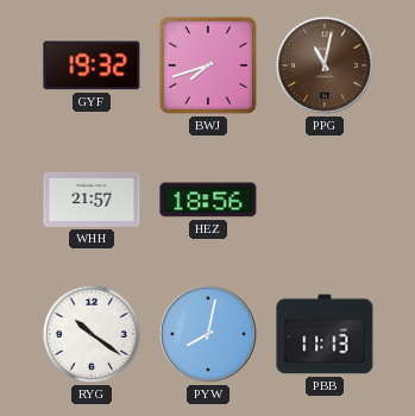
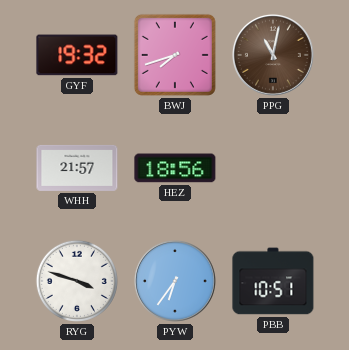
RYG: 10:21 -> 3:48 (77, 281)
PYW: 8:02 -> 6:36 (175, 281)
PBB: 11:13 -> 10:51 (273, 281)
